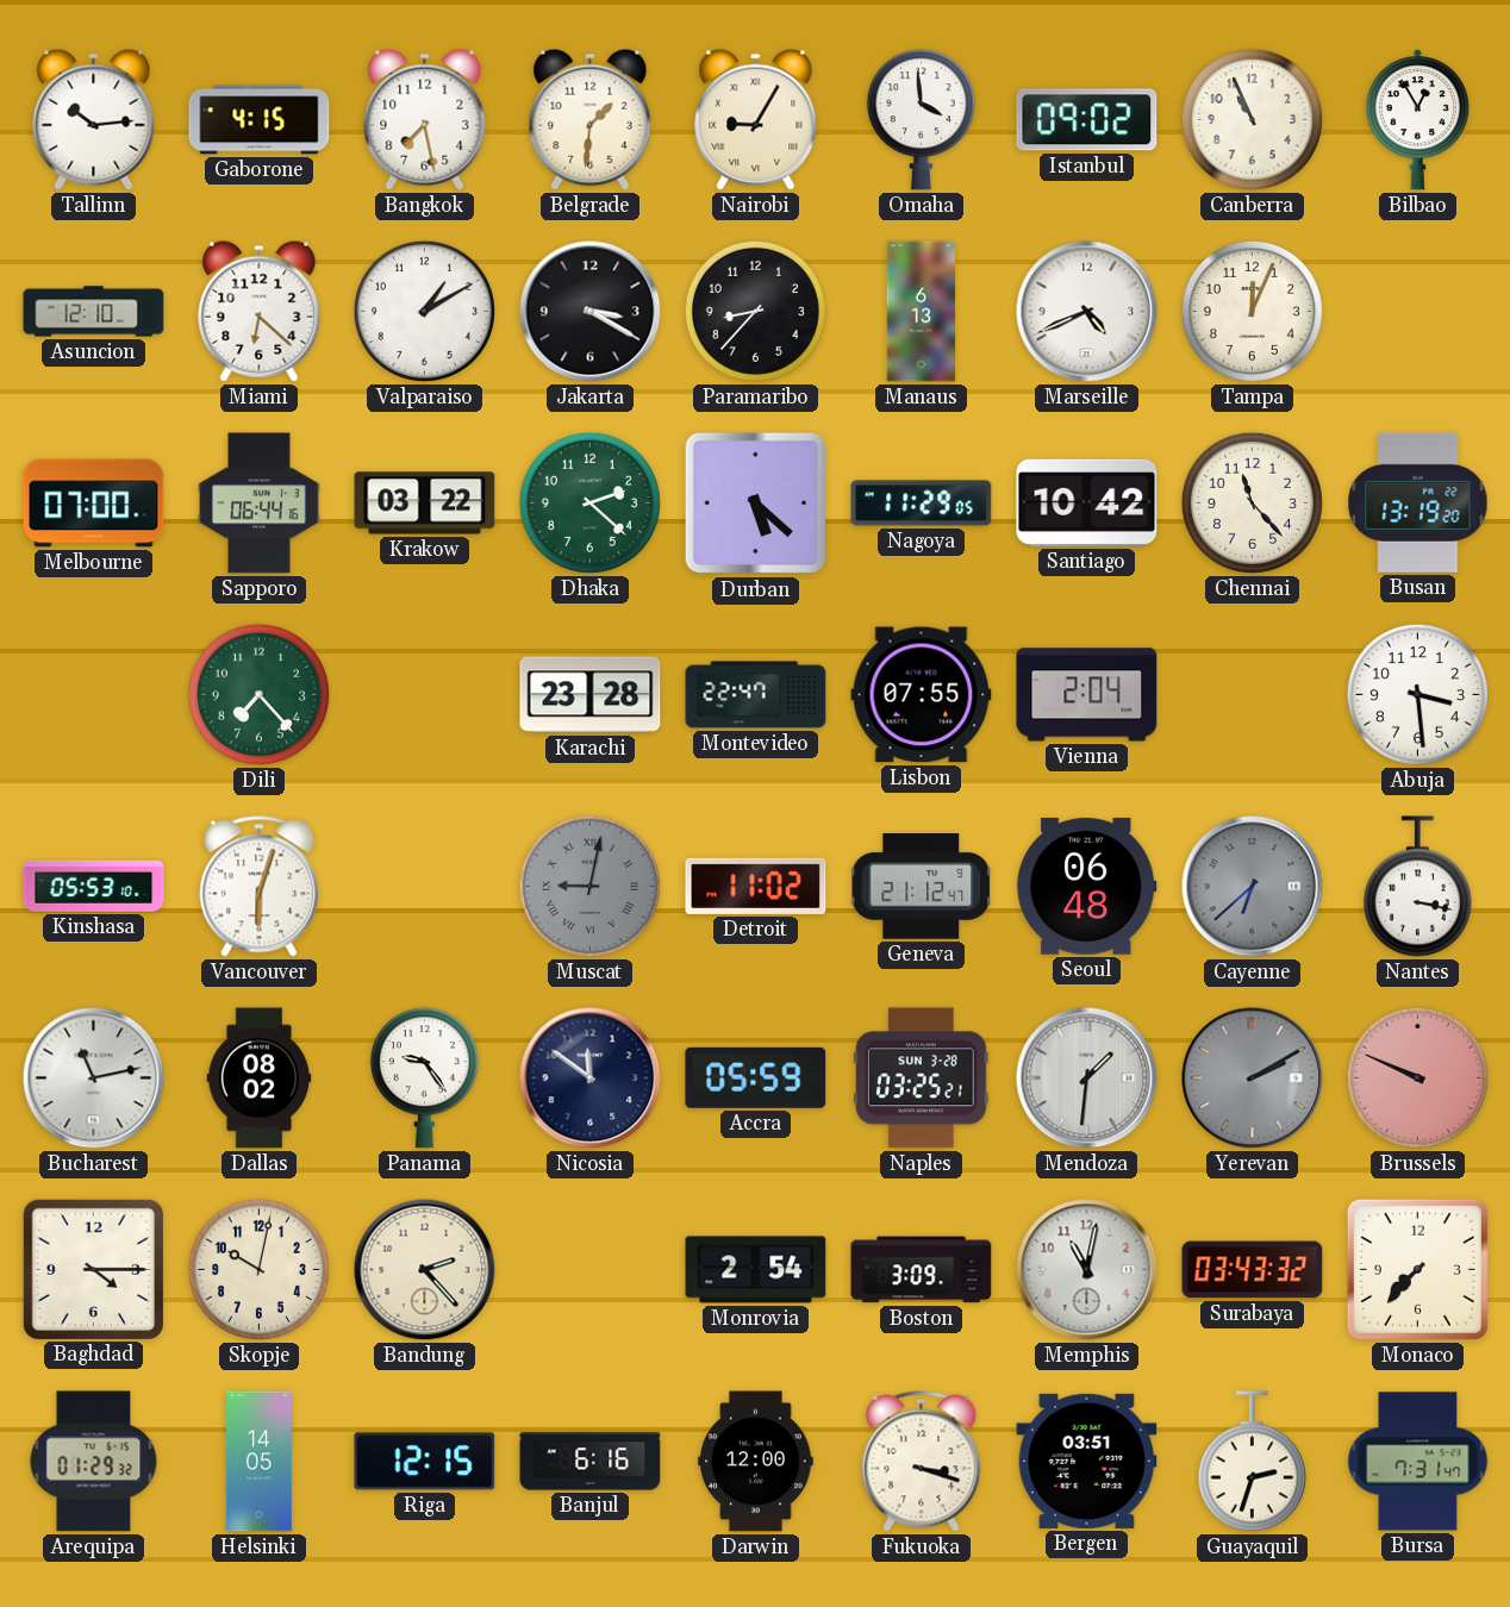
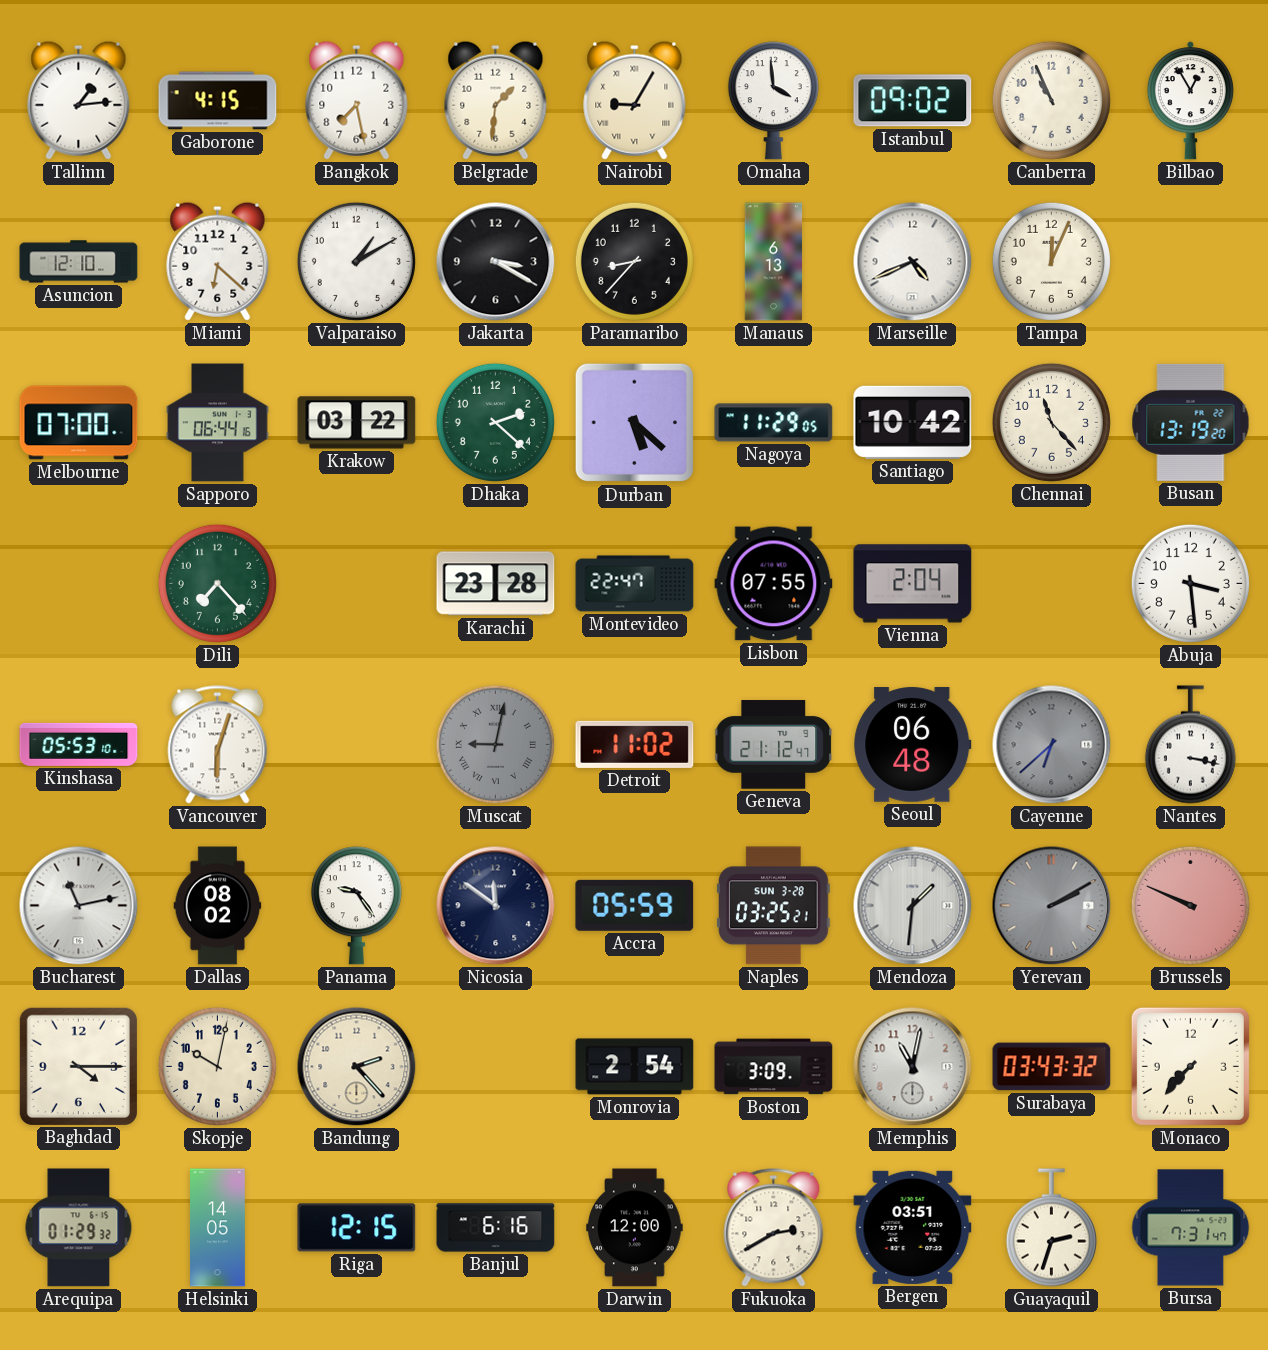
Tallinn: 10:14 -> 1:14 (79, 100)
Fukuoka: 3:18 -> 2:40 (774, 1228)
